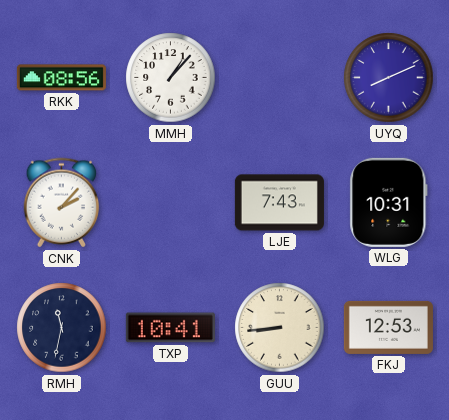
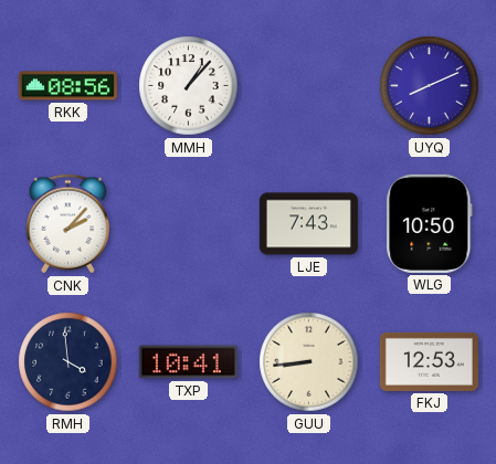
WLG: 10:31 -> 10:50 (430, 223)
RMH: 11:32 -> 3:59 (68, 362)
